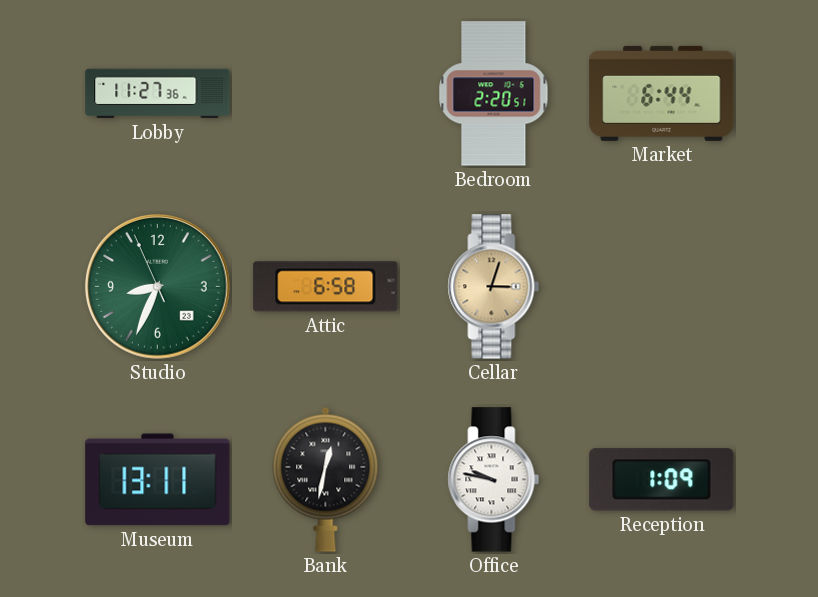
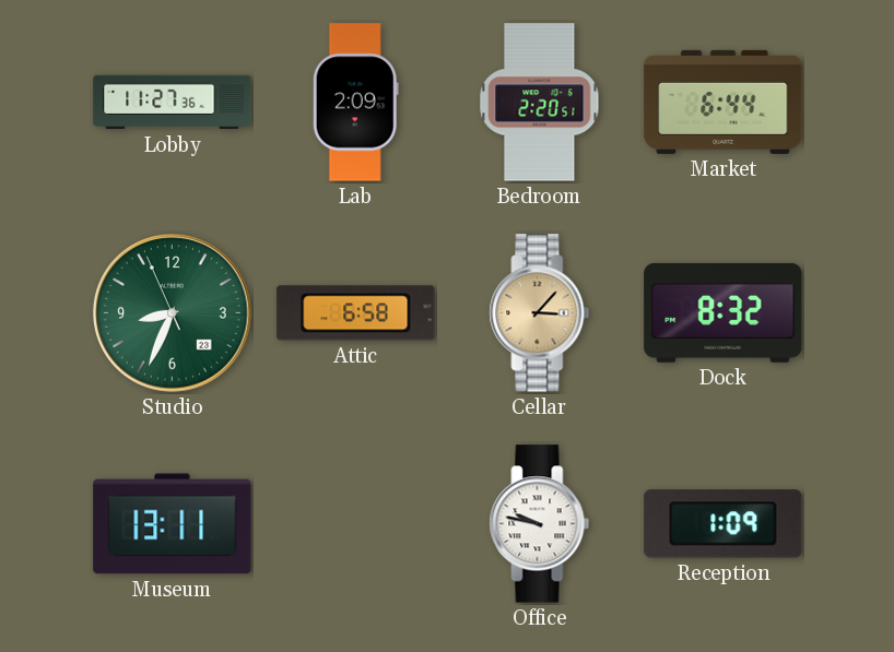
Lab: none -> 2:09 (355, 103)
Cellar: 3:03 -> 3:07 (540, 313)
Dock: none -> 8:32 (724, 312)
Bank: 12:32 -> none (326, 479)
